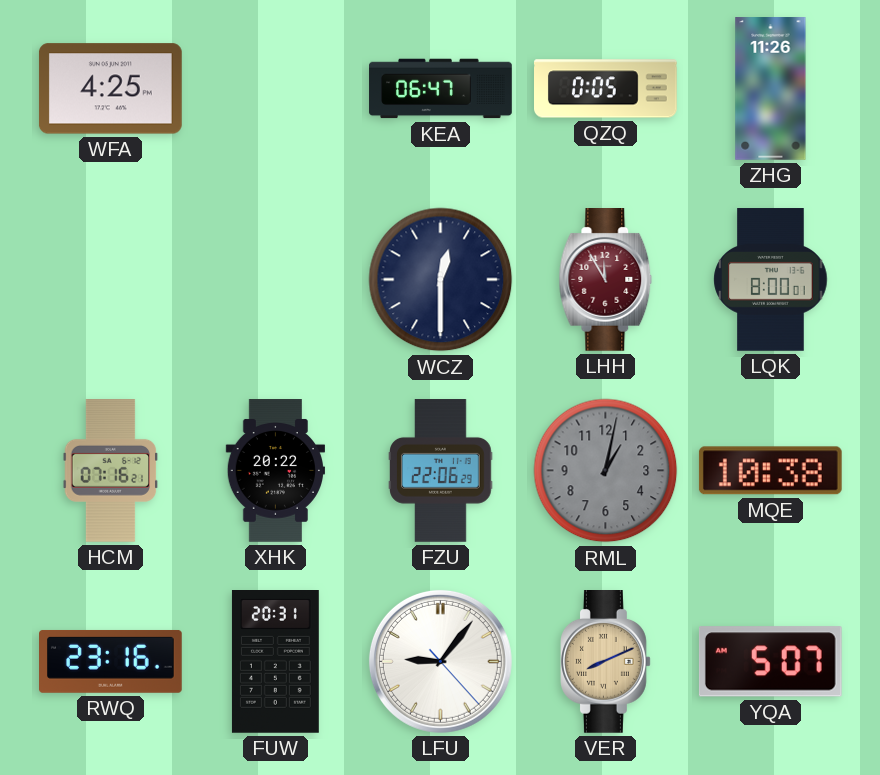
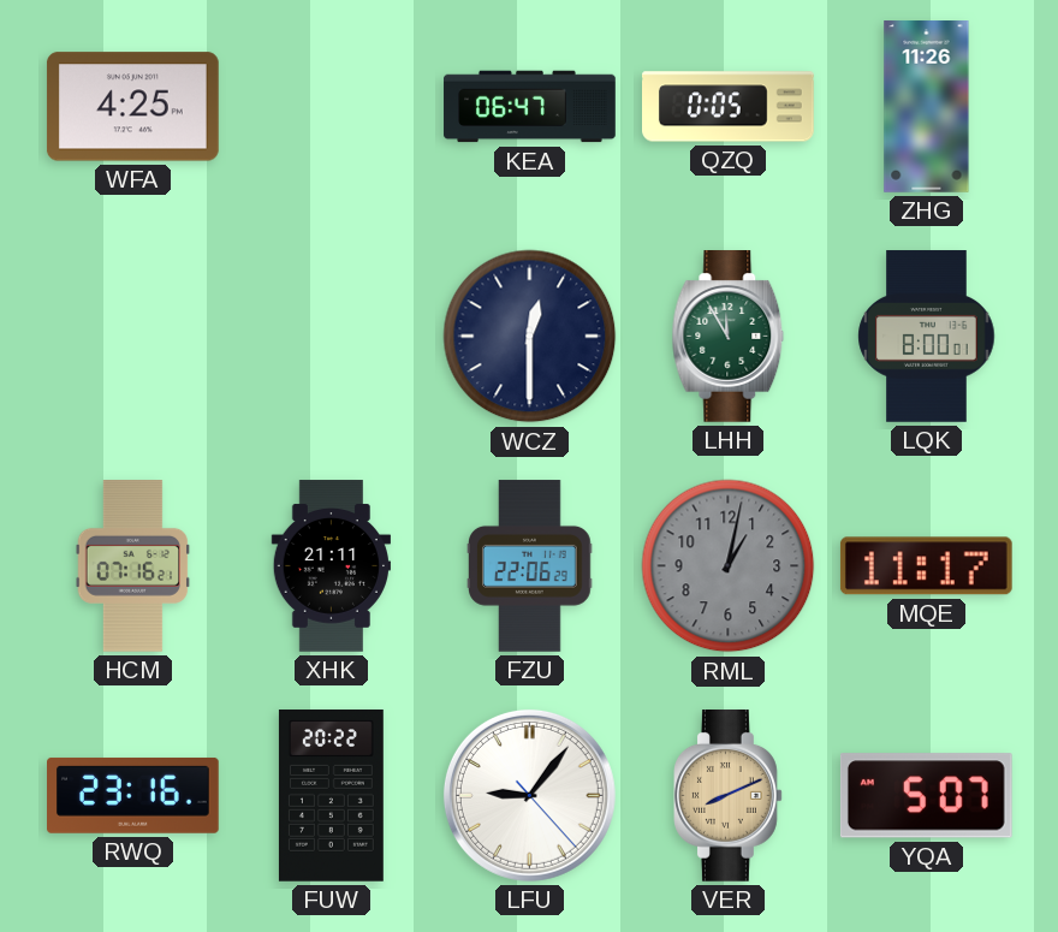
LHH dial: burgundy -> green (729, 337)
XHK: 20:22 -> 21:11 (331, 566)
MQE: 10:38 -> 11:17 (926, 566)
FUW: 20:31 -> 20:22 (331, 796)
